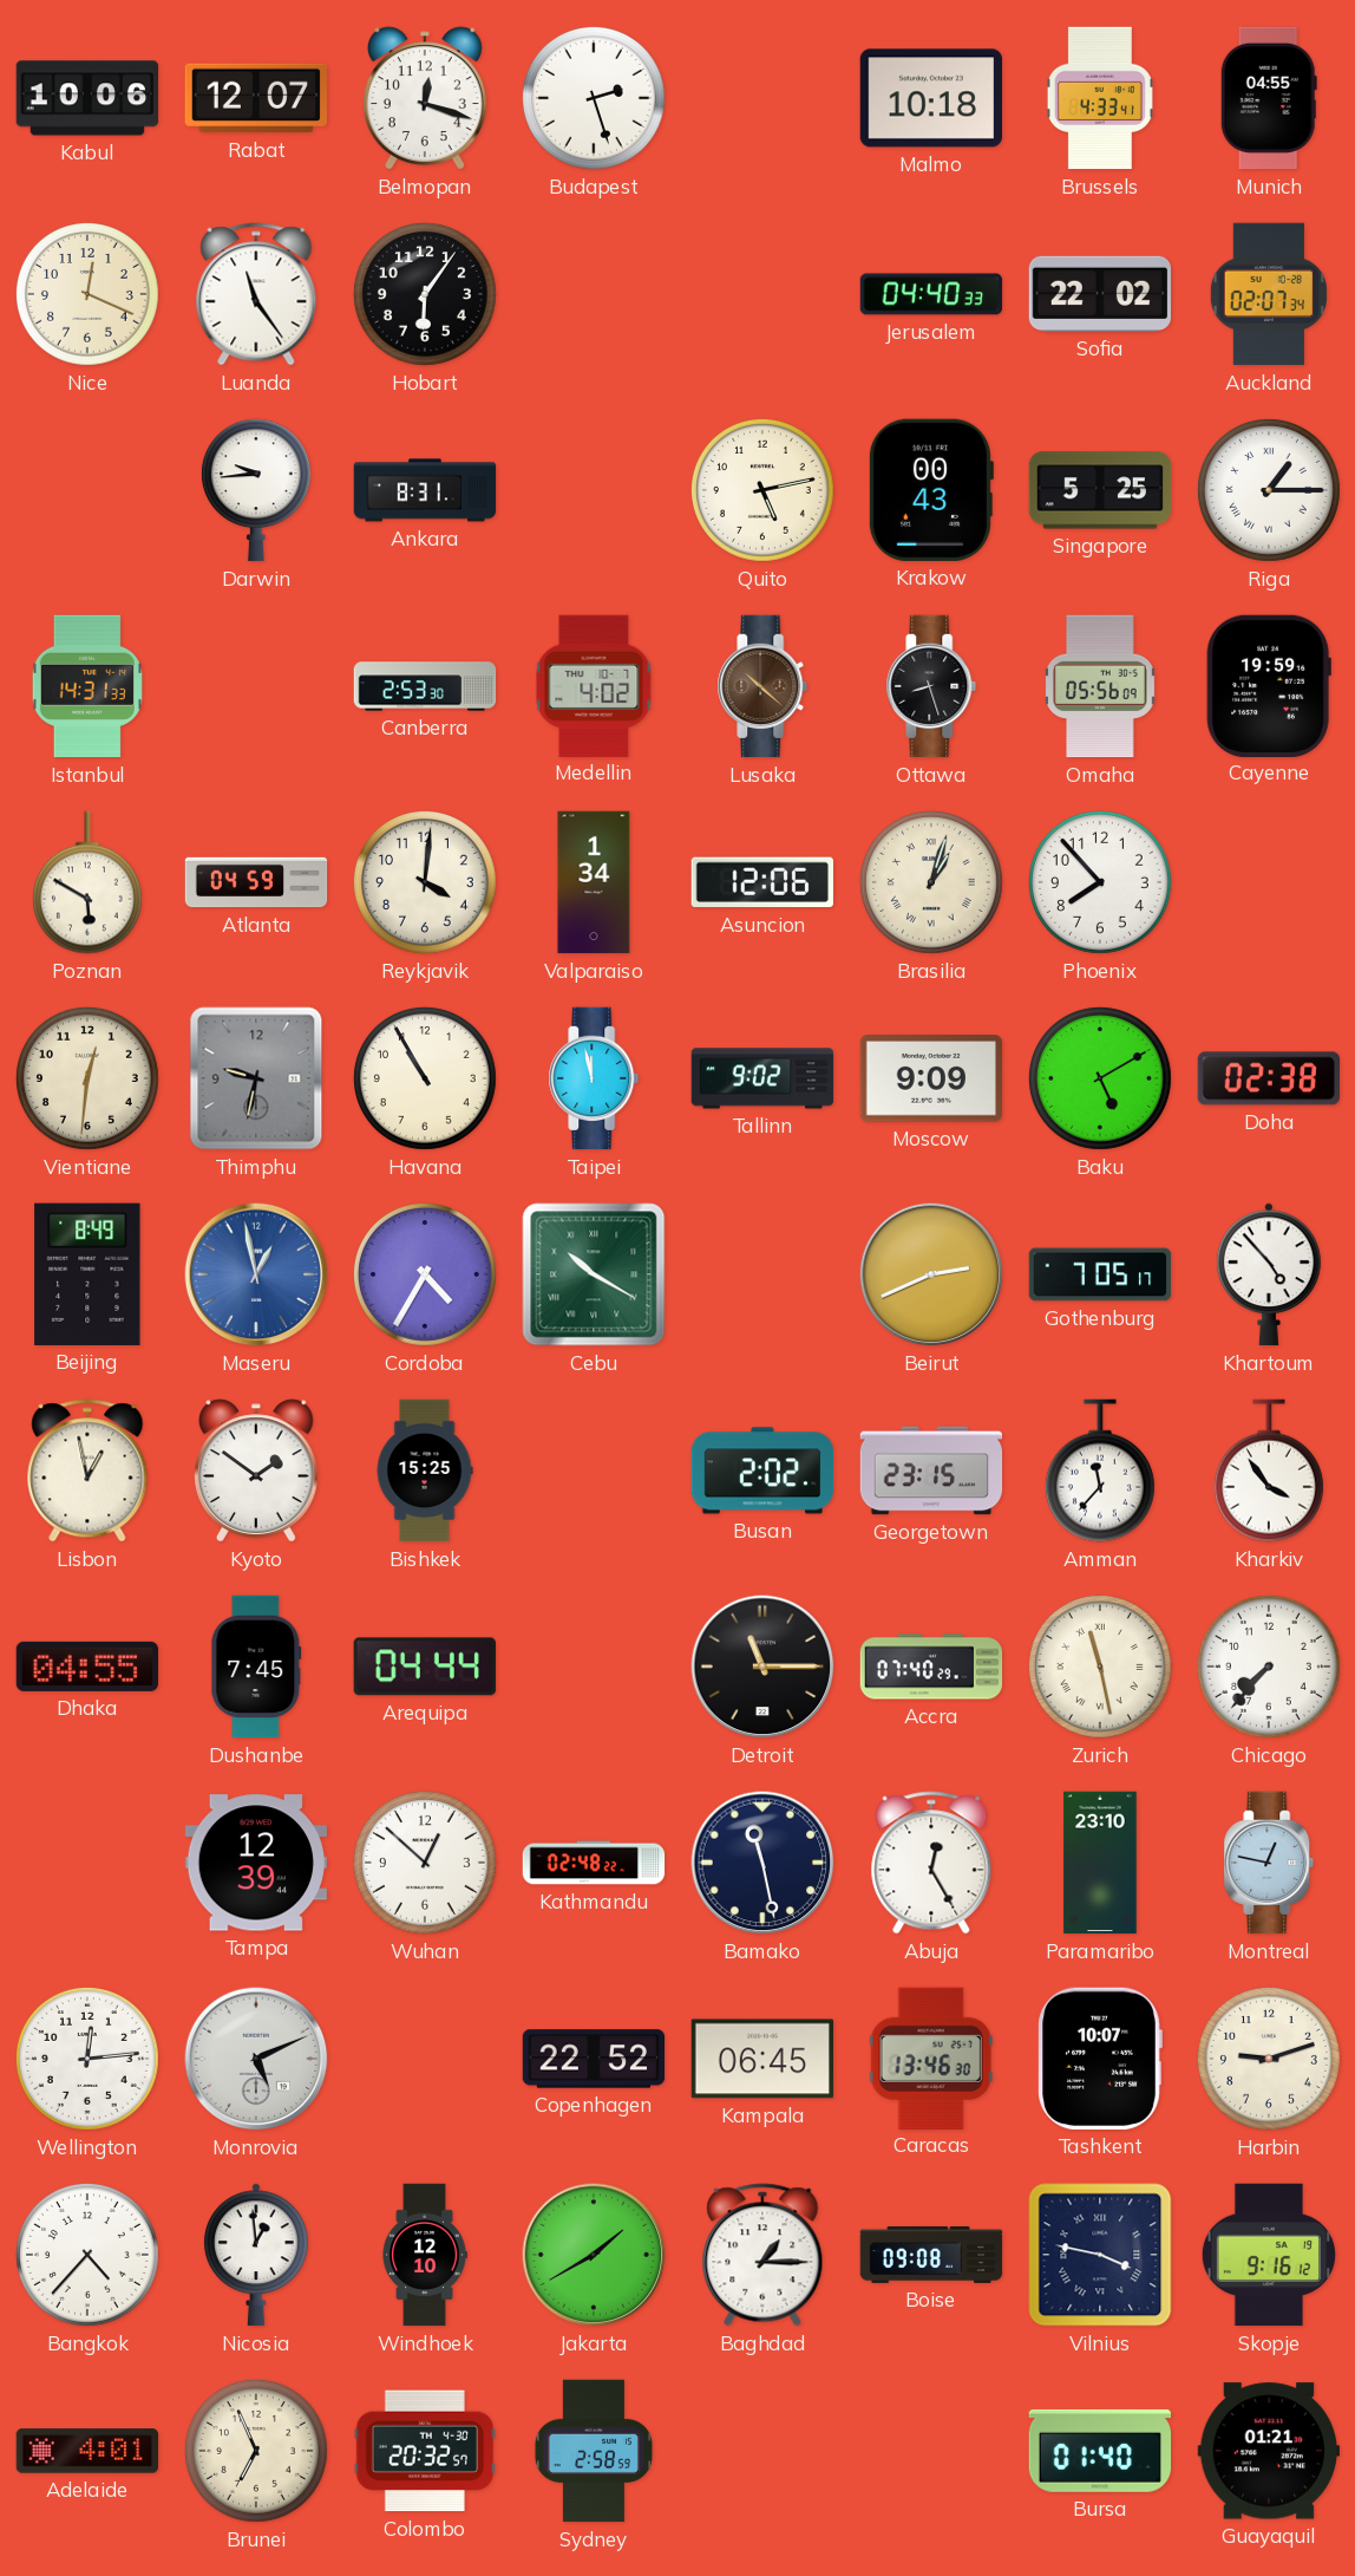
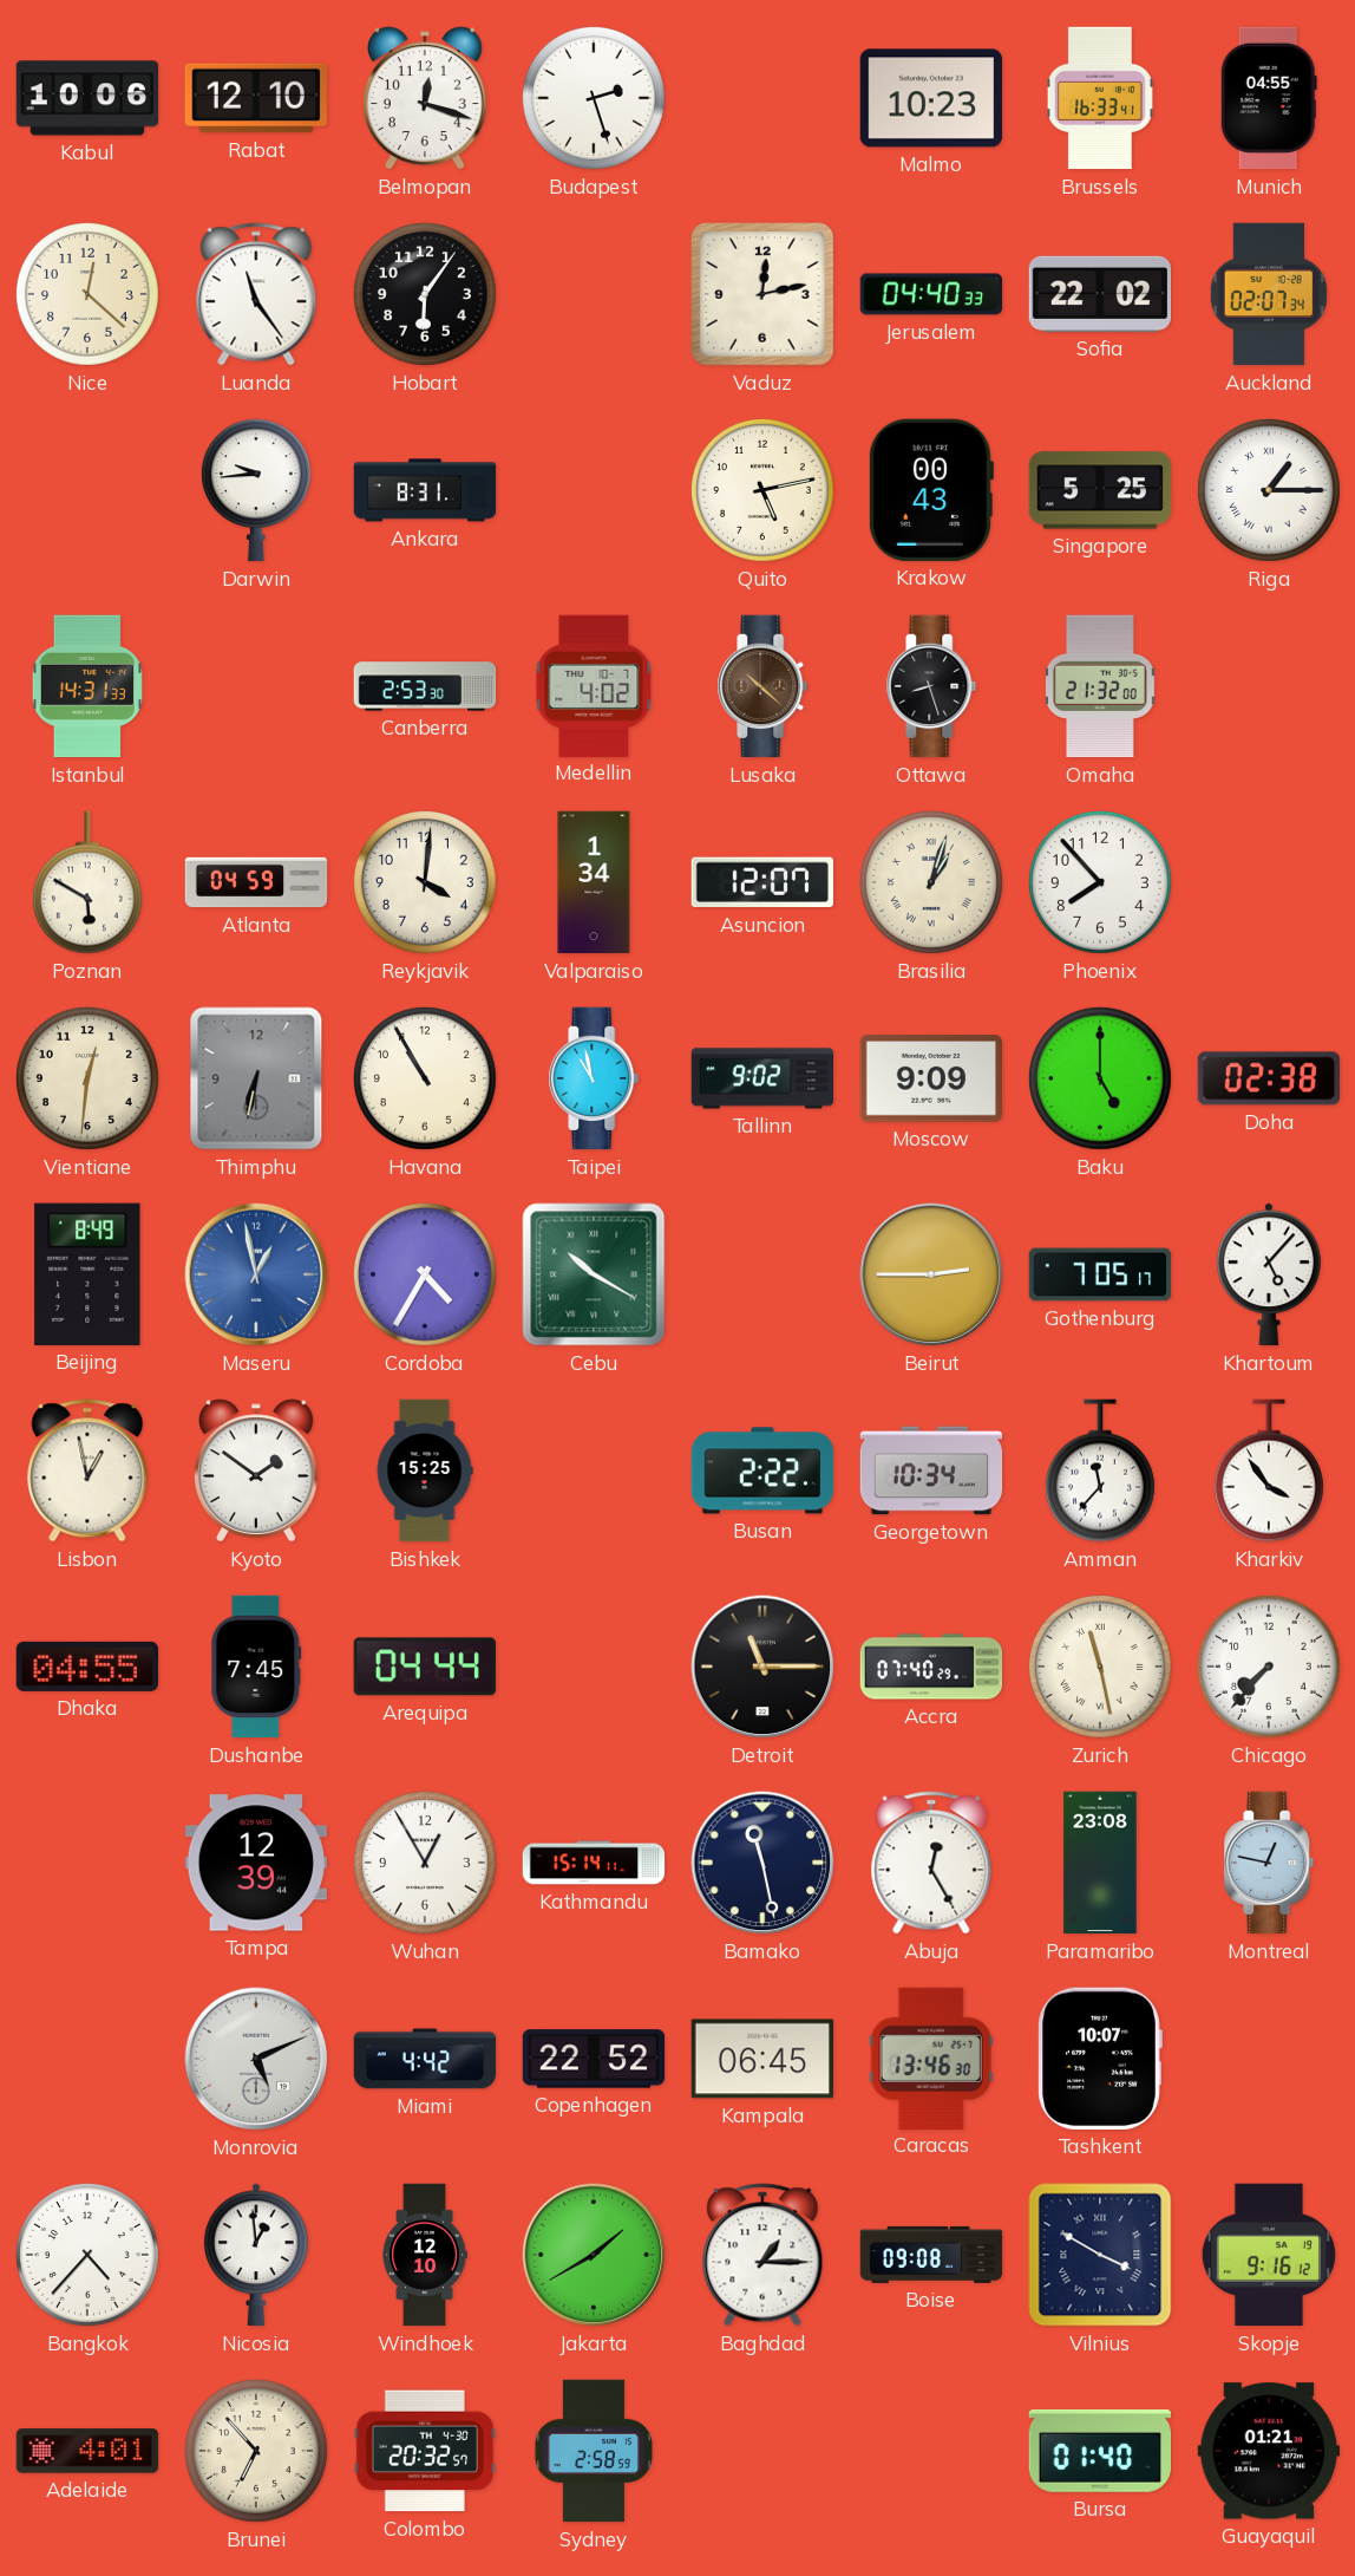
Rabat: 12:07 -> 12:10 (255, 98)
Malmo: 10:18 -> 10:23 (930, 98)
Brussels: 4:33 -> 16:33 (1100, 98)
Nice: 12:19 -> 12:22 (87, 294)
Vaduz: none -> 12:13 (764, 295)
Omaha: 05:56 -> 21:32 (1101, 686)
Cayenne: 19:59 -> none (1269, 685)
Asuncion: 12:06 -> 12:07 (762, 882)
Thimphu: 9:32 -> 6:32 (256, 1078)
Taipei: 11:58 -> 10:58 (594, 1078)
Baku: 5:10 -> 5:00 (1100, 1078)
Beirut: 2:41 -> 2:45 (931, 1274)
Khartoum: 4:53 -> 5:07 (1270, 1274)
Busan: 2:02 -> 2:22 (762, 1470)
Georgetown: 23:15 -> 10:34 (931, 1470)
Wuhan: 12:52 -> 12:55 (425, 1863)
Kathmandu: 02:48 -> 15:14 (594, 1863)
Paramaribo: 23:10 -> 23:08 (1100, 1863)
Wellington: 12:14 -> none (87, 2059)
Miami: none -> 4:42 (425, 2059)
Harbin: 9:12 -> none (1269, 2059)
Vilnius: 3:47 -> 3:50 (1100, 2255)
Brunei: 6:56 -> 6:53 (256, 2451)
